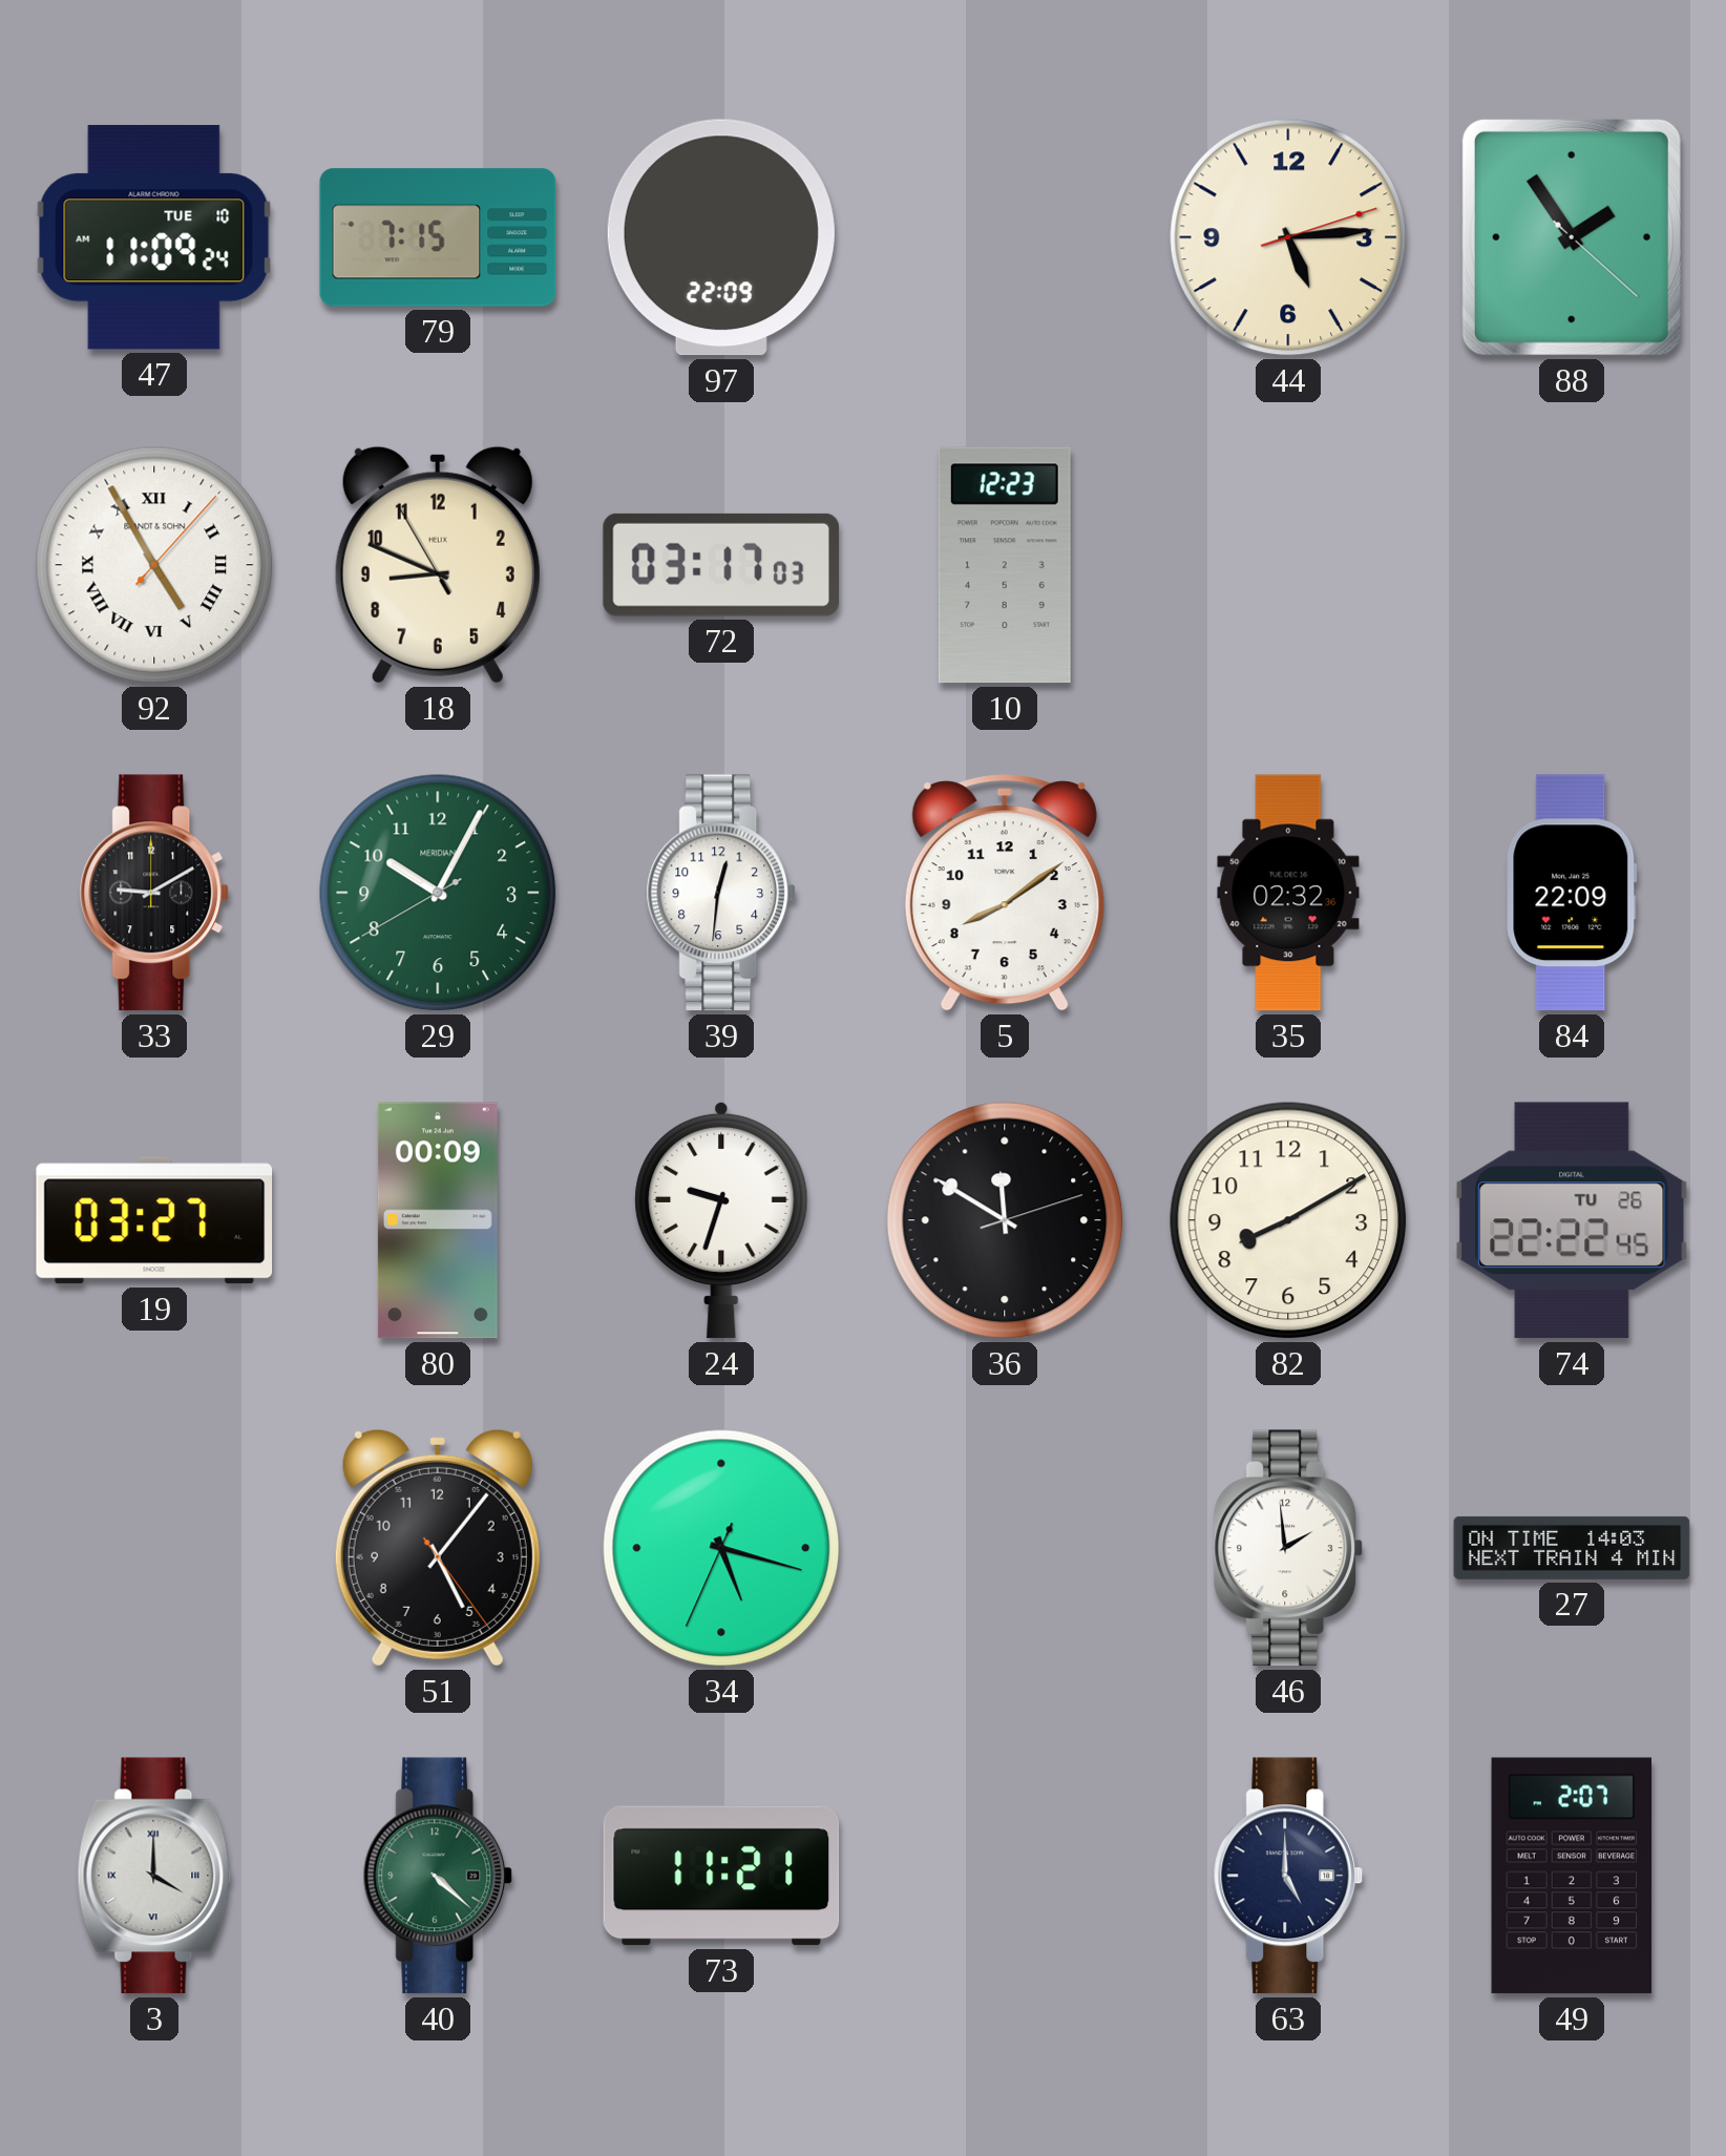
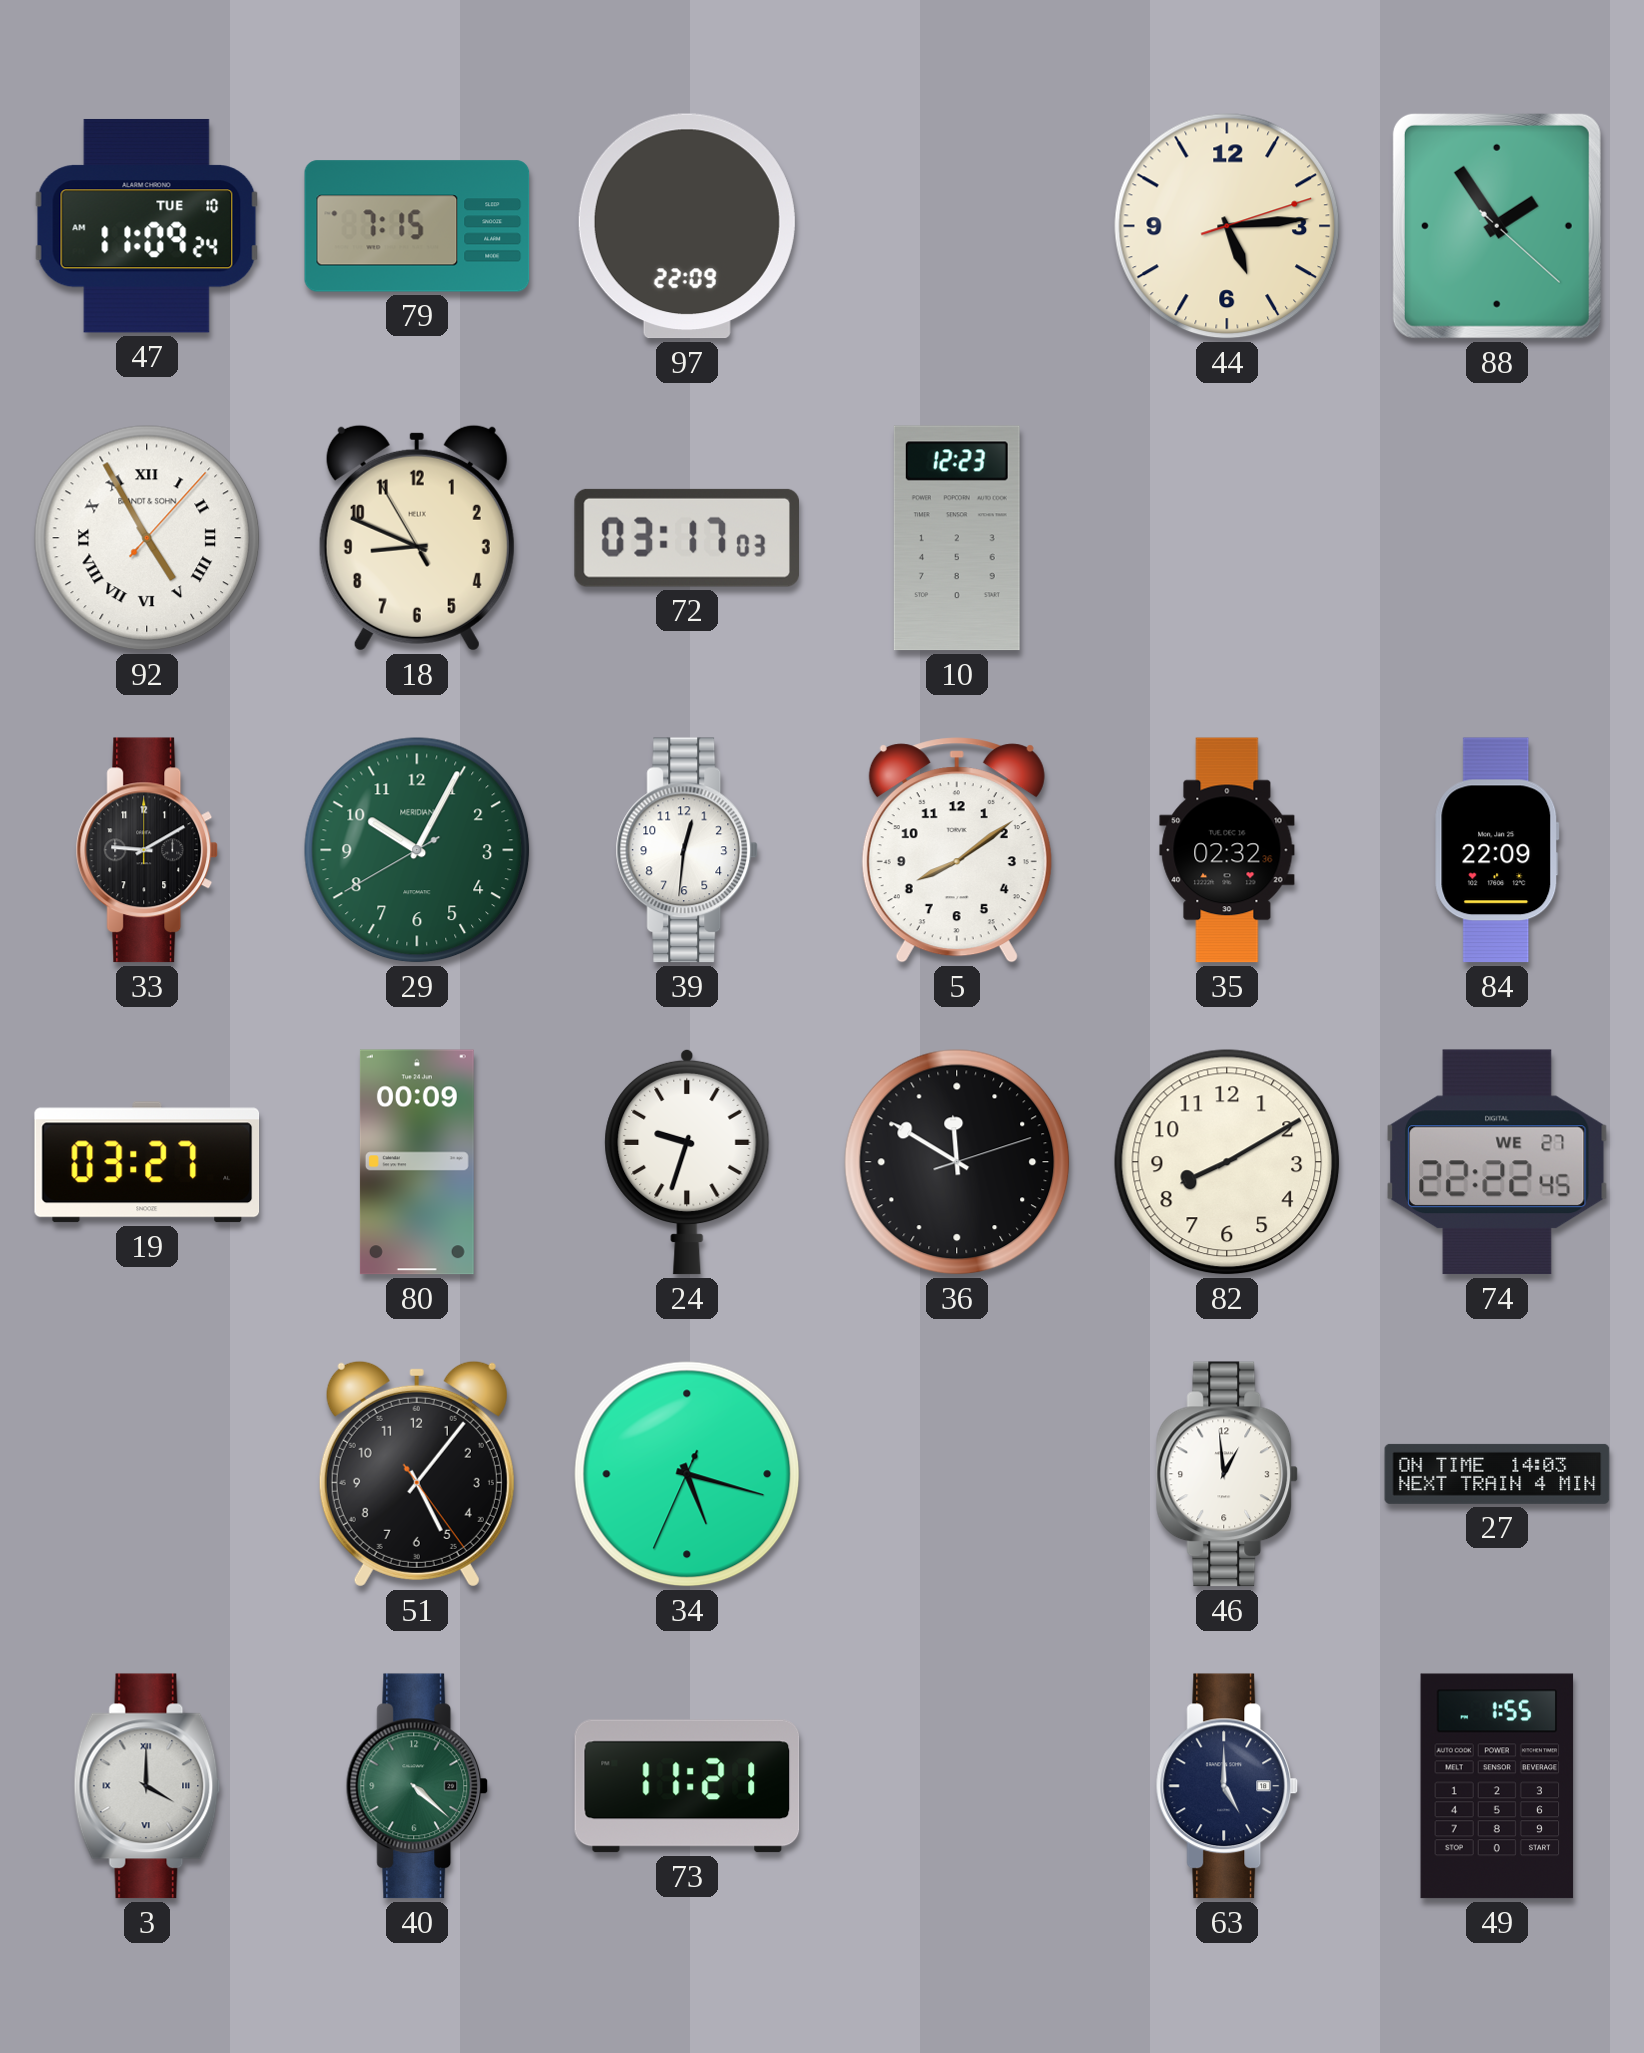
74 date: TU 26 -> WE 27 (1498, 1162)
46: 1:59 -> 12:59 (1227, 1474)
49: 2:07 -> 1:55 (1497, 1786)
